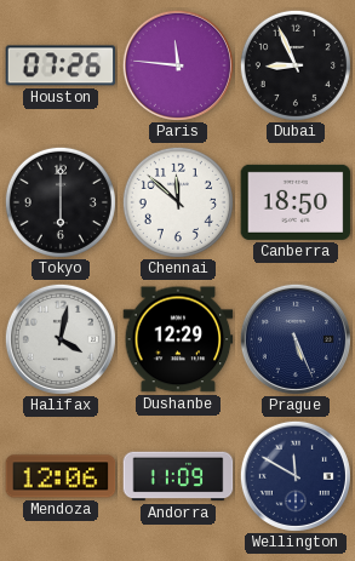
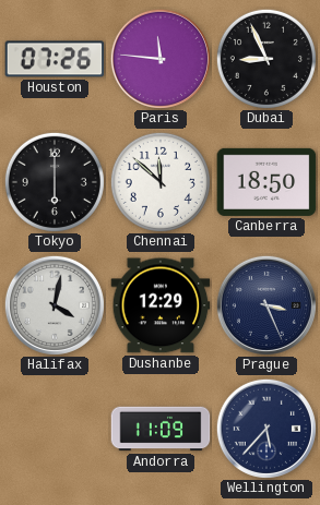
Prague: 5:26 -> 3:26 (266, 305)
Mendoza: 12:06 -> none (61, 476)
Wellington: 11:50 -> 5:37 (266, 429)
